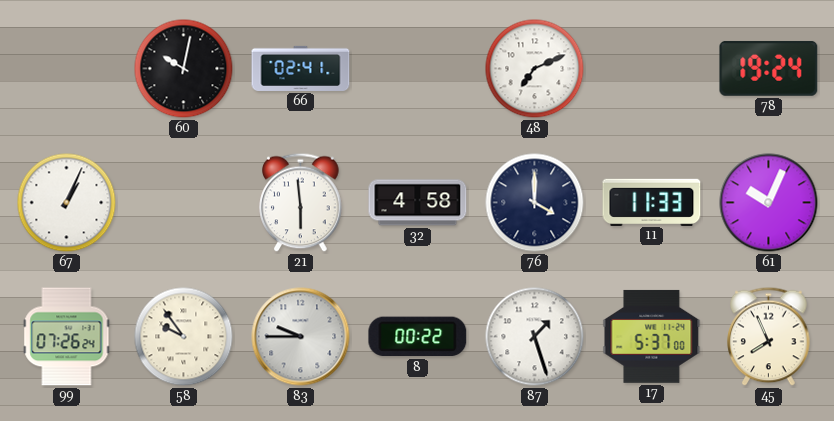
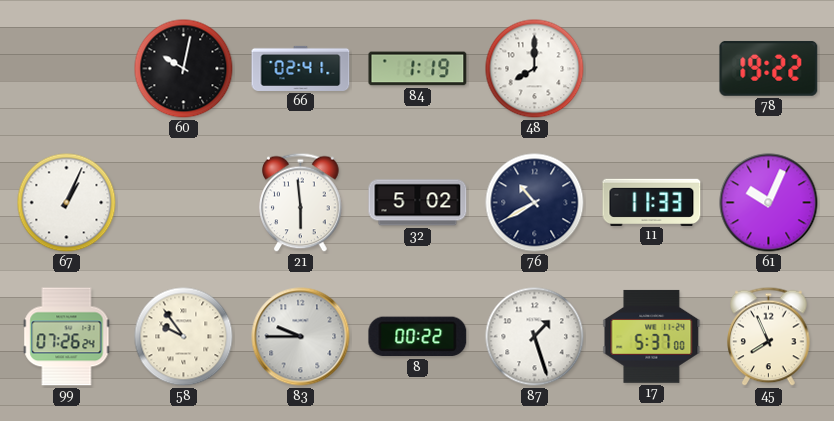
84: none -> 1:19 (418, 69)
48: 7:11 -> 8:00 (535, 69)
78: 19:24 -> 19:22 (769, 68)
32: 4:58 -> 5:02 (418, 203)
76: 4:00 -> 10:40 (535, 203)
